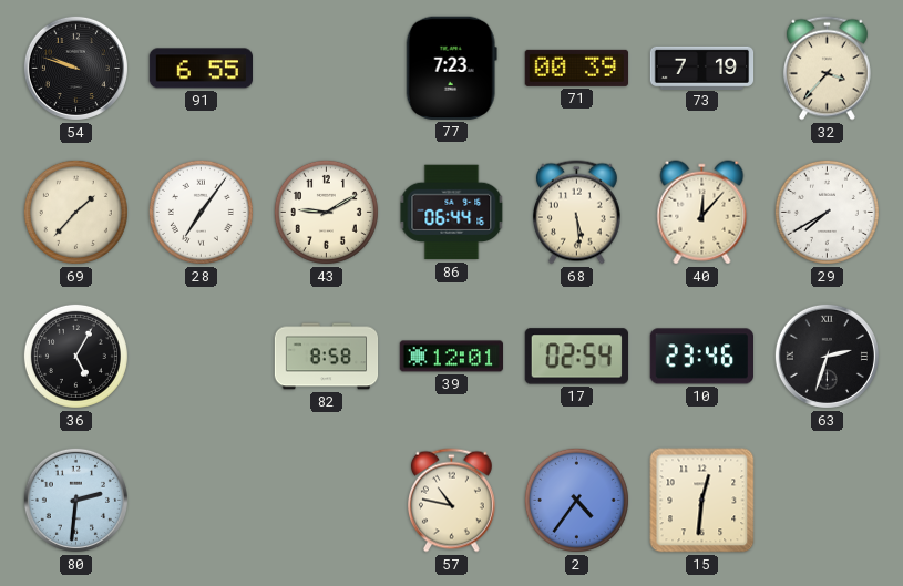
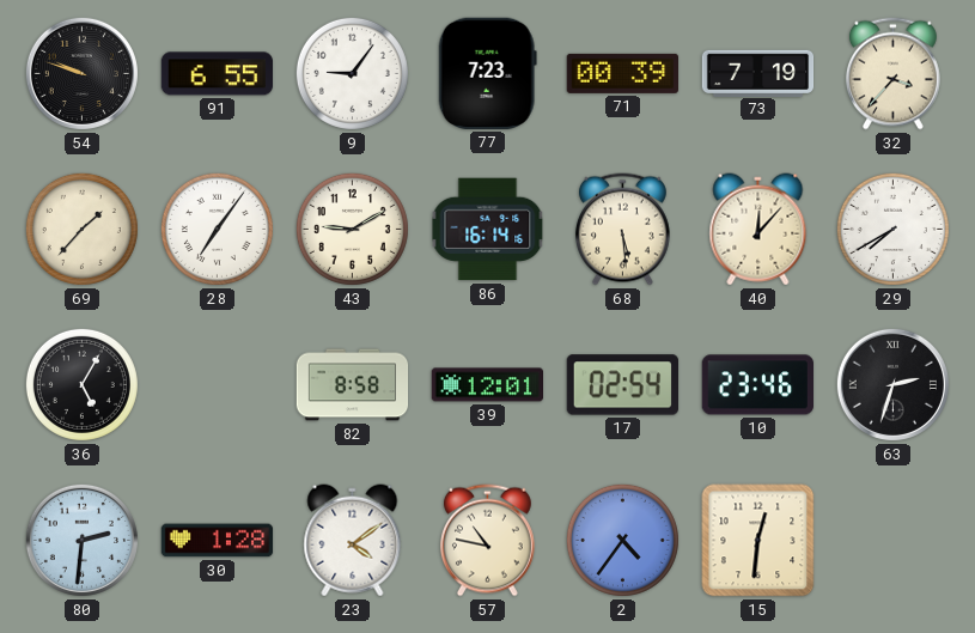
9: none -> 9:06 (352, 73)
86: 06:44 -> 16:14 (488, 230)
30: none -> 1:28 (218, 541)
23: none -> 4:09 (353, 541)
